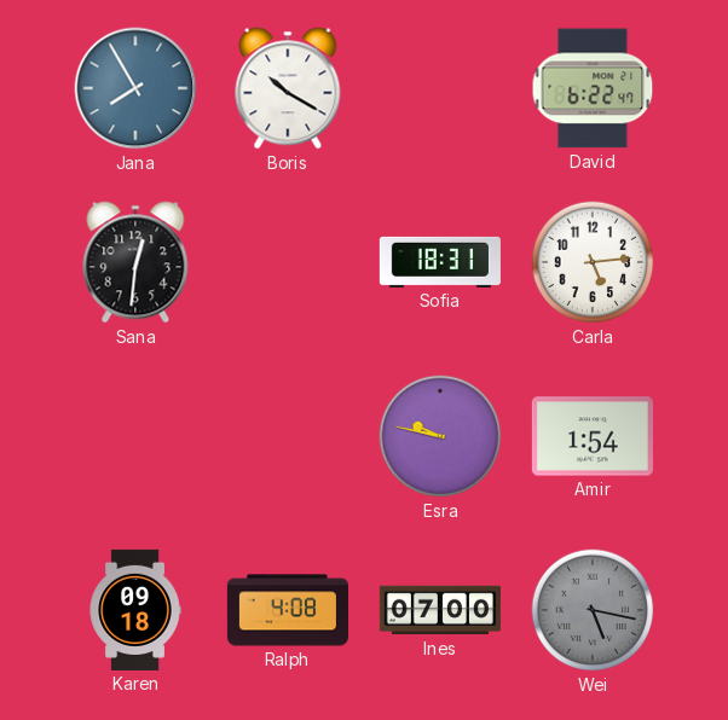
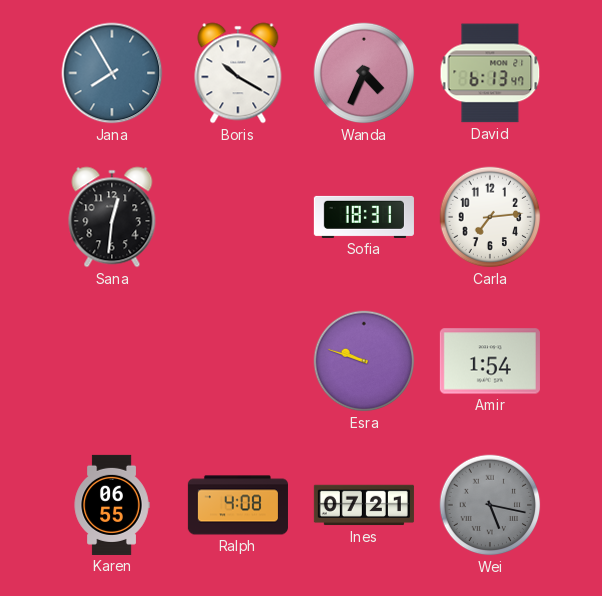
Wanda: none -> 4:34 (364, 73)
David: 6:22 -> 6:13 (490, 73)
Carla: 5:14 -> 7:14 (490, 217)
Esra: 9:47 -> 9:48 (364, 361)
Karen: 09:18 -> 06:55 (112, 505)
Ines: 07:00 -> 07:21 (364, 505)
